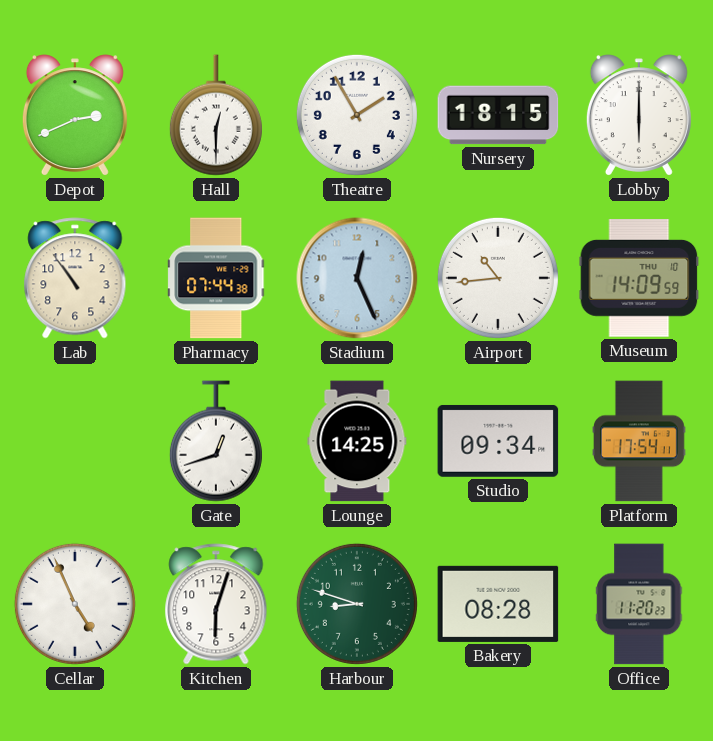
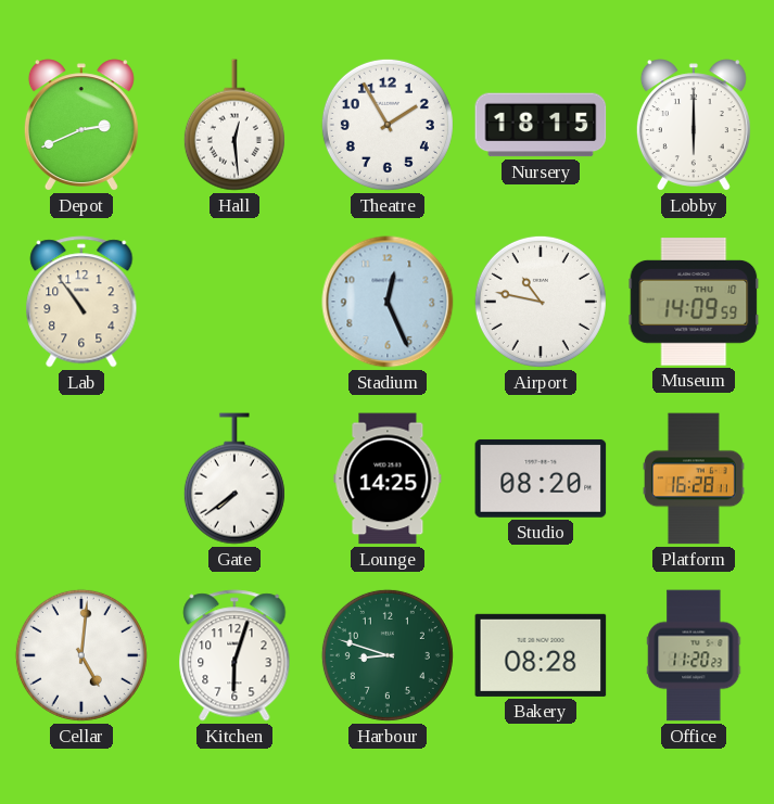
Hall: 12:30 -> 12:29 (234, 125)
Pharmacy: 07:44 -> none (217, 278)
Airport: 10:44 -> 10:47 (541, 302)
Gate: 12:42 -> 7:39 (234, 478)
Studio: 09:34 -> 08:20 (541, 478)
Platform: 17:54 -> 16:28 (695, 478)
Cellar: 4:56 -> 5:01 (81, 655)
